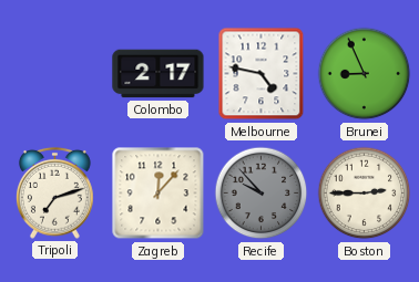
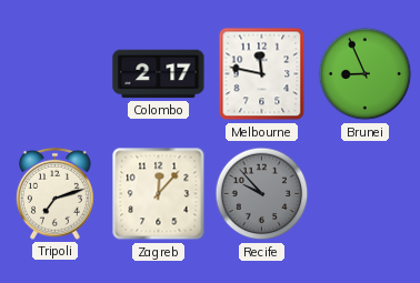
Melbourne: 4:47 -> 11:47 (262, 74)
Boston: 2:45 -> none (365, 194)
